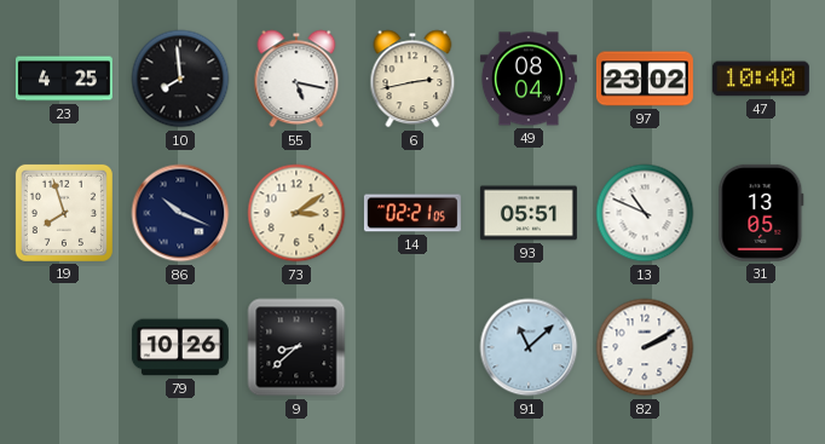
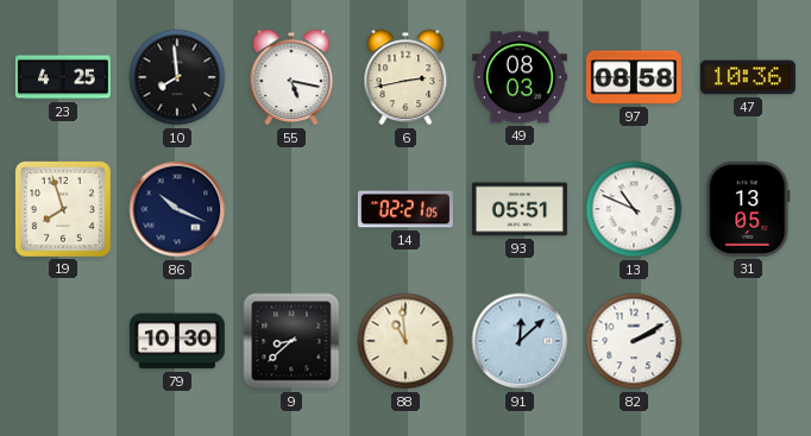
49: 08:04 -> 08:03 (520, 77)
97: 23:02 -> 08:58 (634, 77)
47: 10:40 -> 10:36 (748, 77)
73: 3:09 -> none (296, 213)
79: 10:26 -> 10:30 (177, 341)
88: none -> 10:59 (405, 341)
91: 11:08 -> 12:08 (520, 341)
